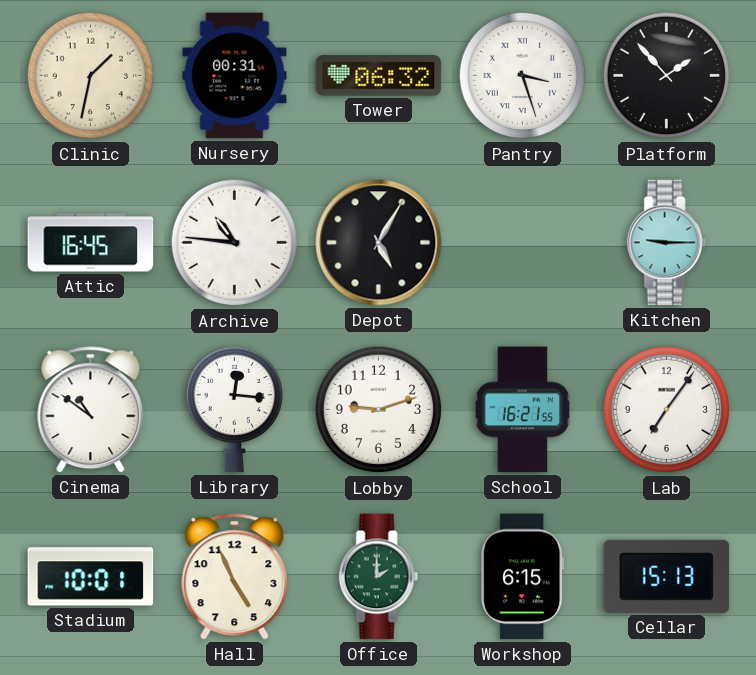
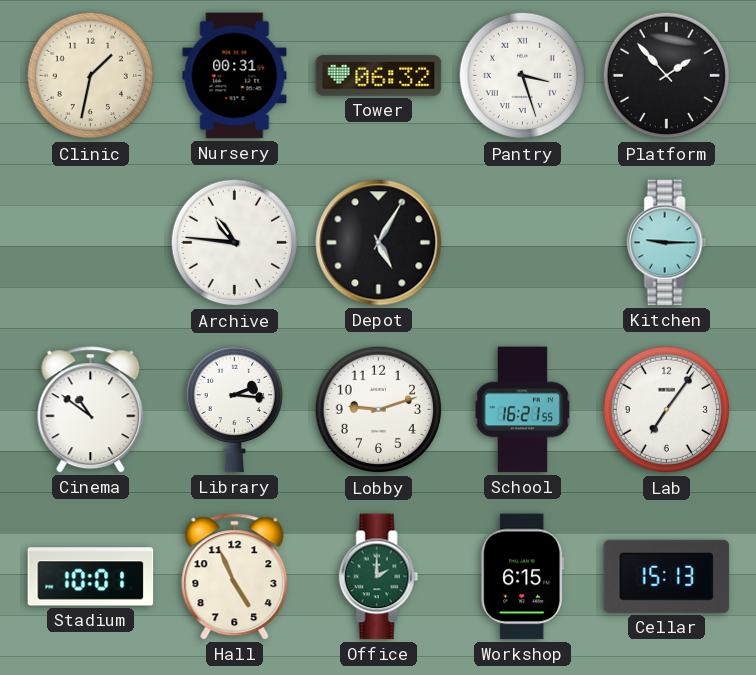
Attic: 16:45 -> none (91, 243)
Library: 12:16 -> 2:16 (234, 409)
